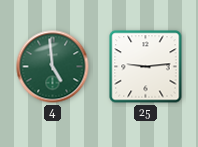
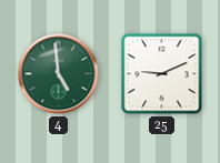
25: 9:14 -> 9:11 (162, 74)
